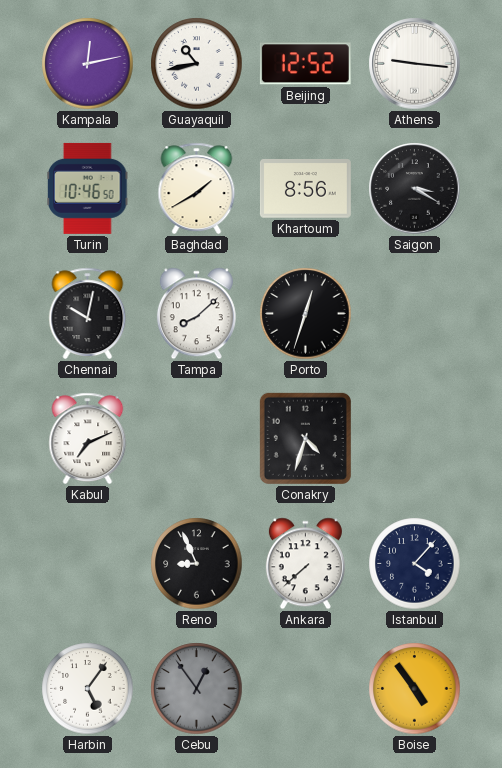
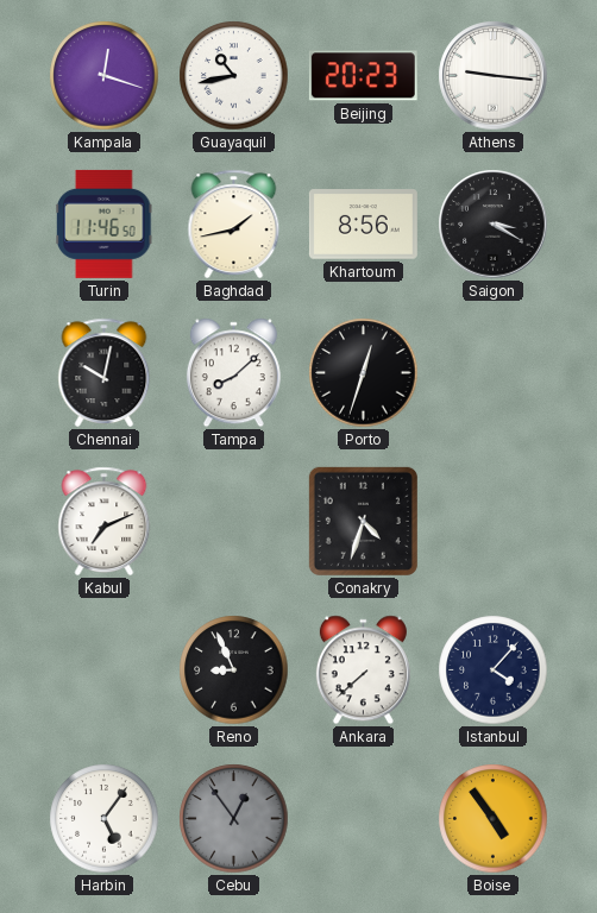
Kampala: 12:13 -> 12:18 (105, 76)
Beijing: 12:52 -> 20:23 (363, 76)
Turin: 10:46 -> 11:46 (105, 223)
Baghdad: 1:40 -> 1:43 (234, 225)
